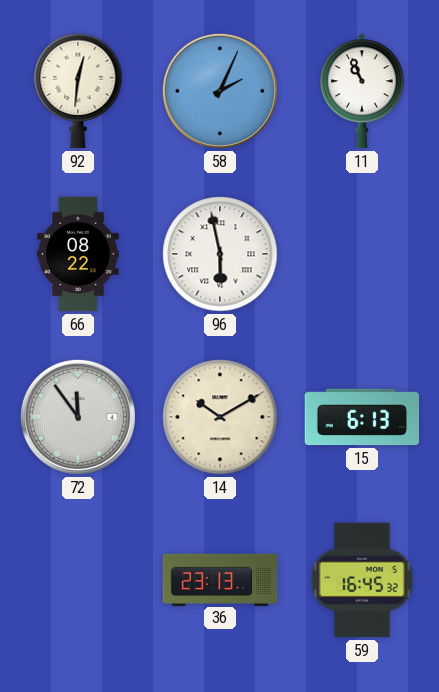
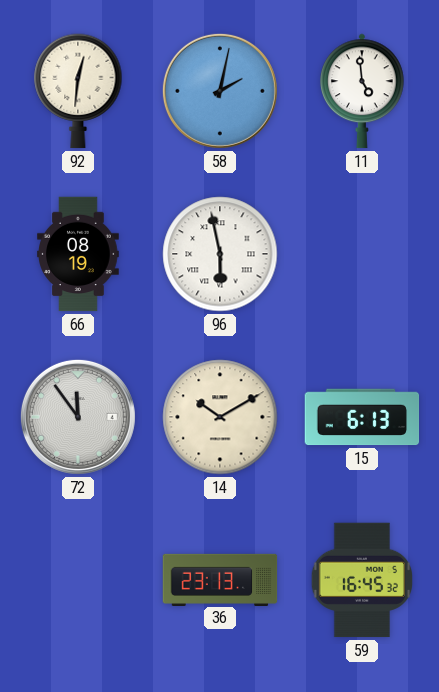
58: 2:04 -> 2:02 (220, 91)
11: 10:56 -> 4:59 (363, 91)
66: 08:22 -> 08:19 (78, 254)
